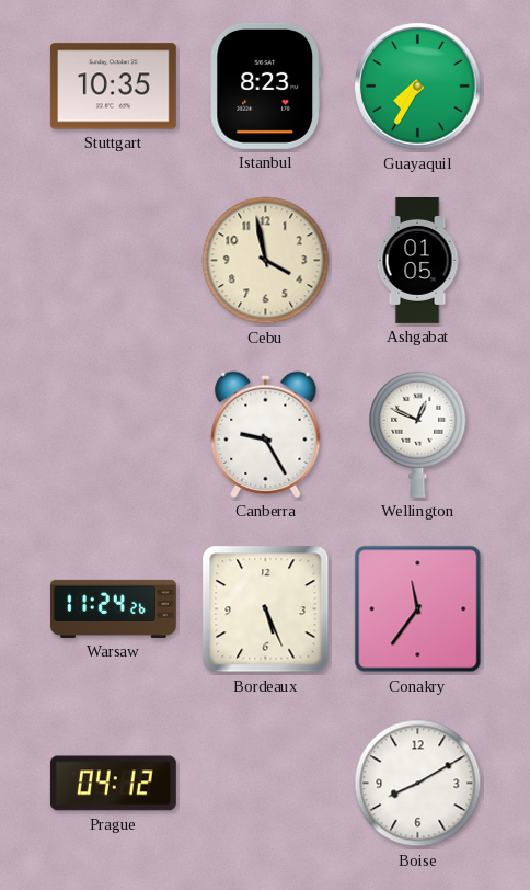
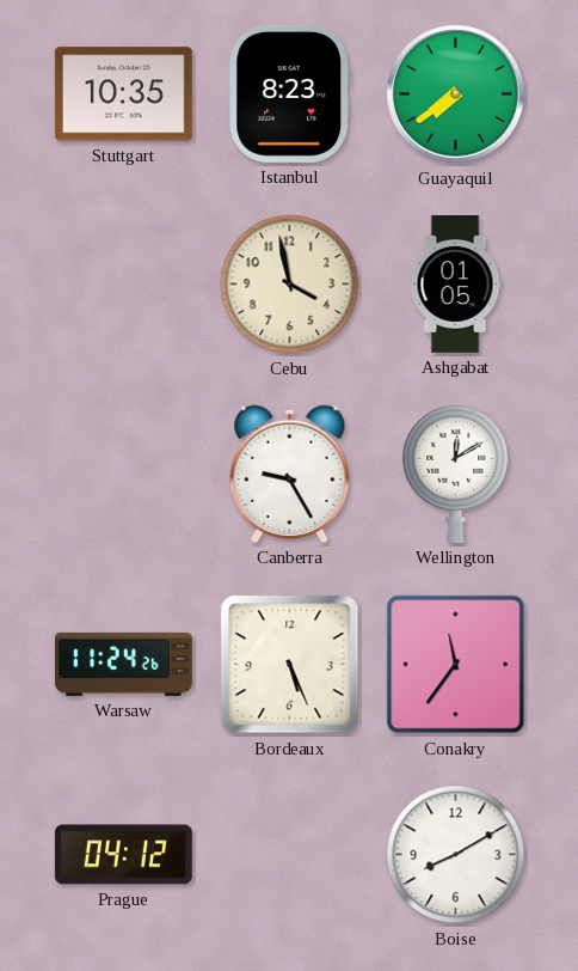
Guayaquil: 7:35 -> 7:39 (456, 94)
Wellington: 12:49 -> 12:10 (456, 474)
